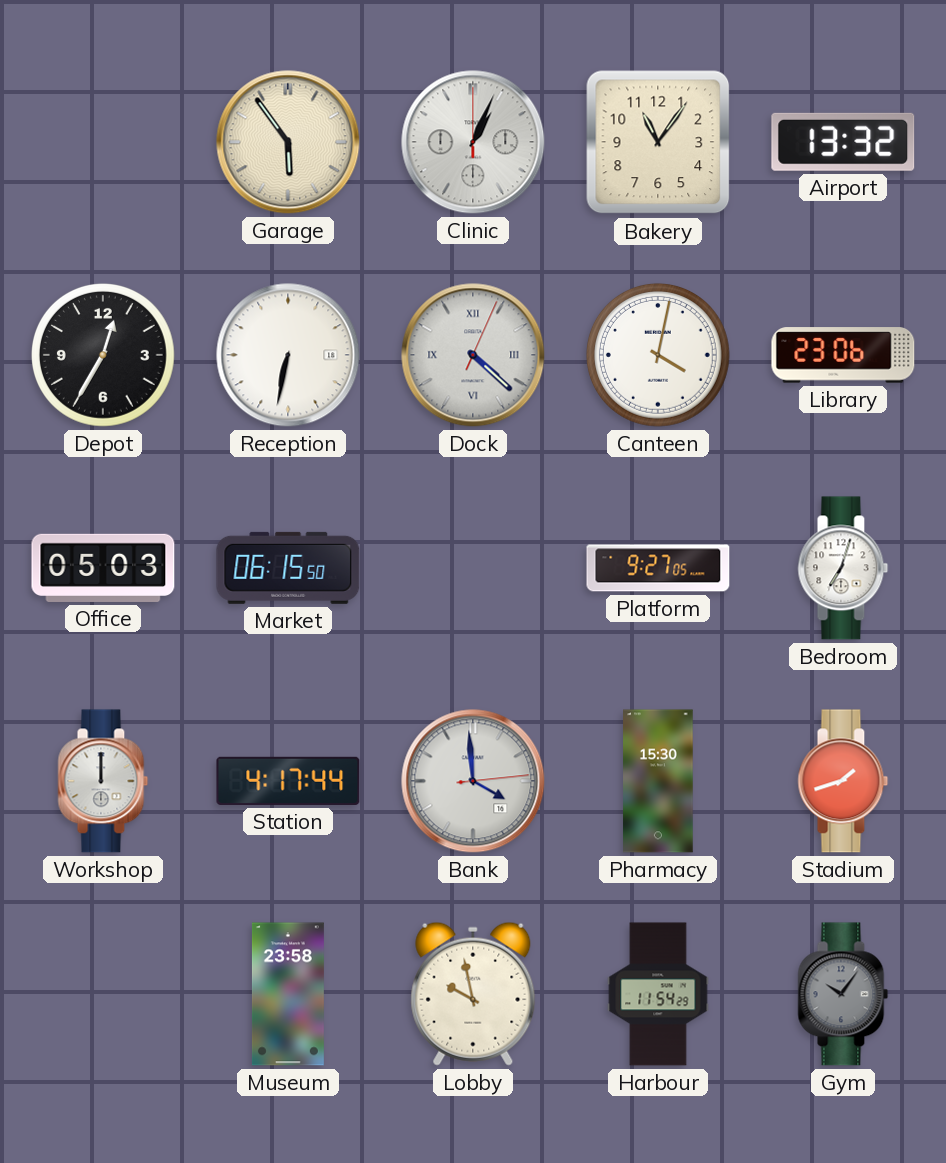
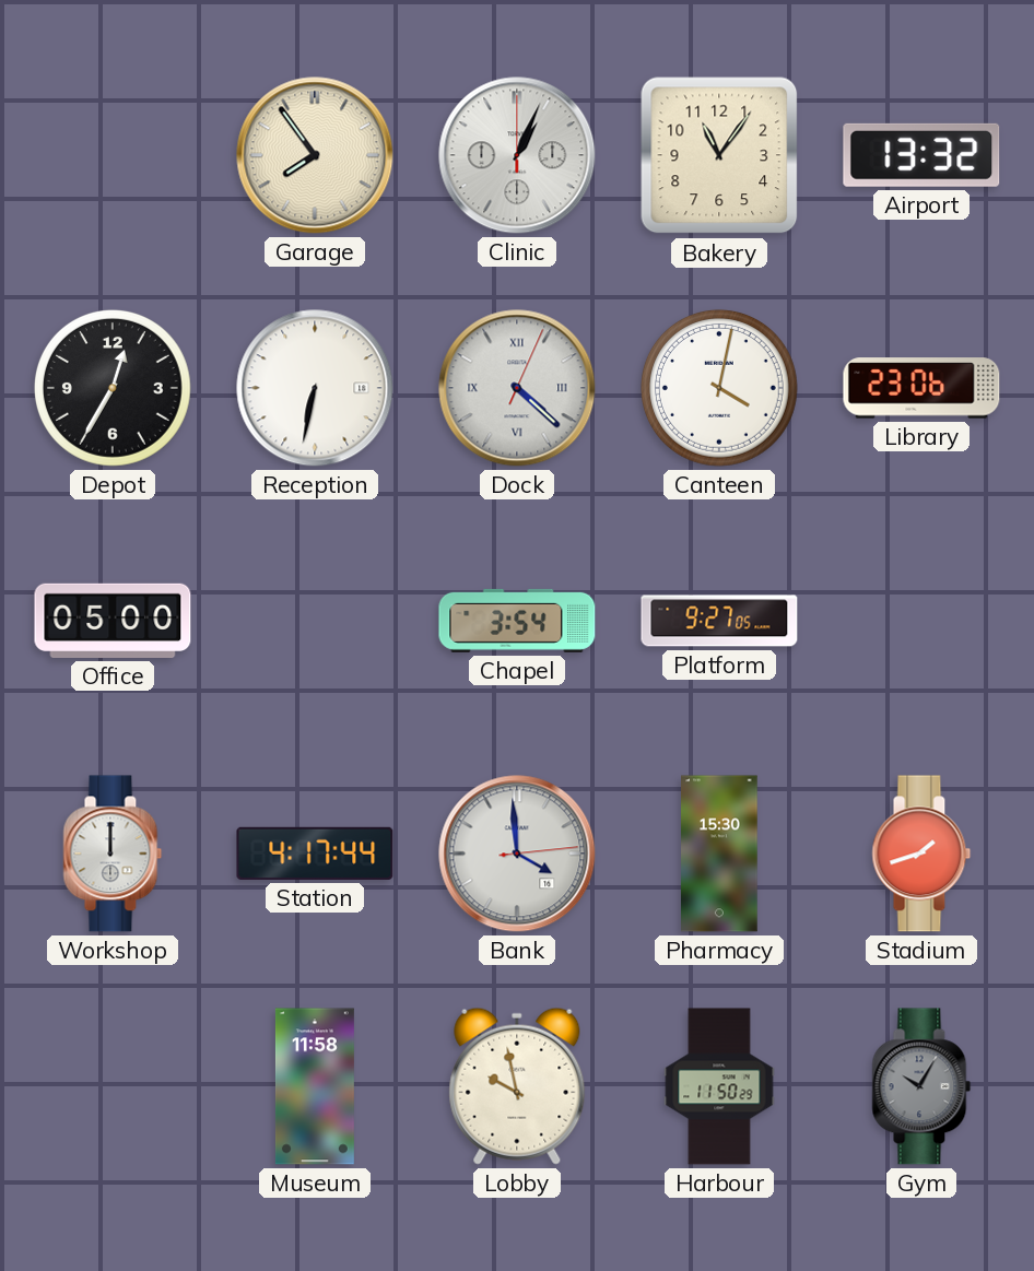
Garage: 5:54 -> 7:54 (315, 155)
Office: 05:03 -> 05:00 (113, 621)
Market: 06:15 -> none (288, 568)
Chapel: none -> 3:54 (517, 621)
Bedroom: 7:03 -> none (843, 568)
Museum: 23:58 -> 11:58 (315, 1086)
Harbour: 11:54 -> 11:50 (719, 1086)
Gym: 10:06 -> 10:05 (921, 1086)
